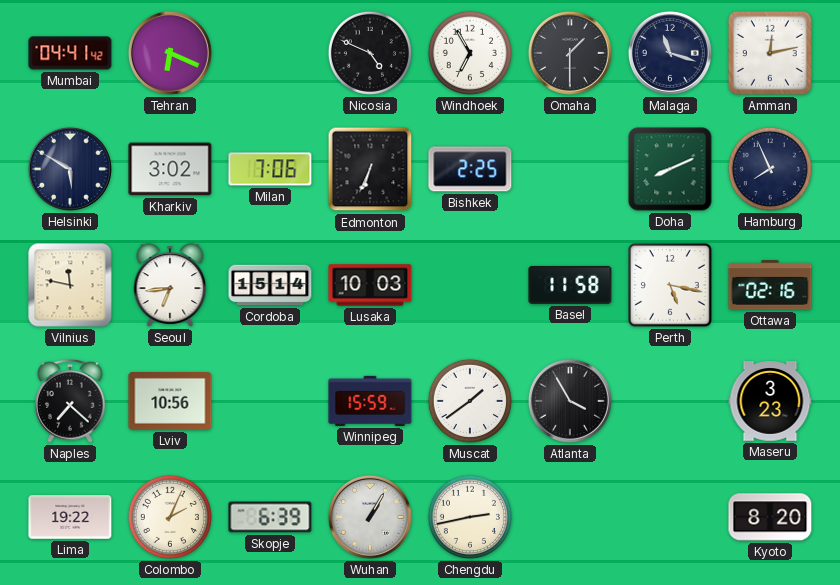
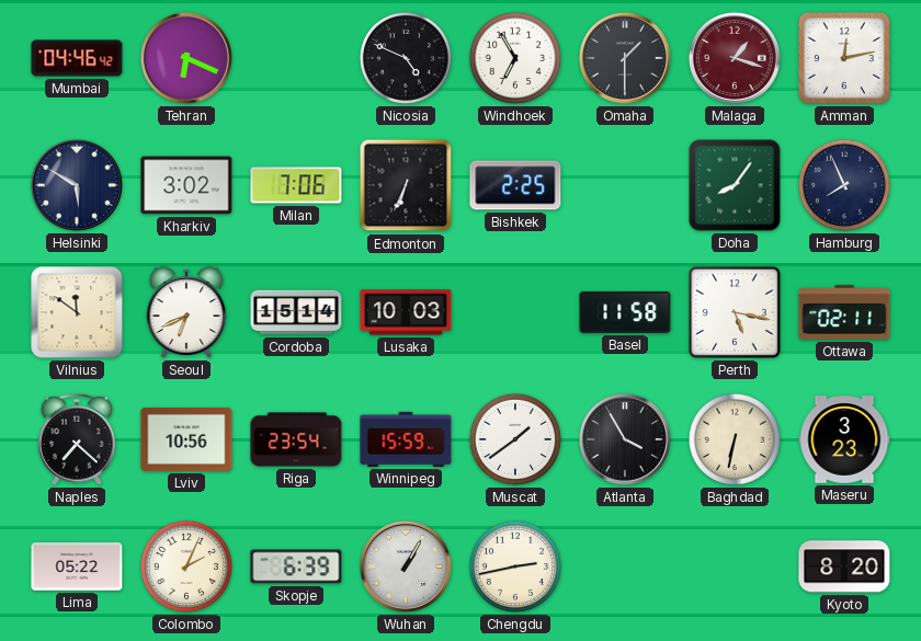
Mumbai: 04:41 -> 04:46 (77, 58)
Malaga: 11:18 -> 1:18 (735, 58)
Malaga dial: navy -> burgundy (735, 58)
Doha: 8:11 -> 8:06 (735, 185)
Vilnius: 11:47 -> 11:51 (77, 312)
Seoul: 6:44 -> 6:41 (186, 312)
Ottawa: 02:16 -> 02:11 (844, 312)
Riga: none -> 23:54 (296, 439)
Baghdad: none -> 6:32 (735, 439)
Lima: 19:22 -> 05:22 (77, 566)
